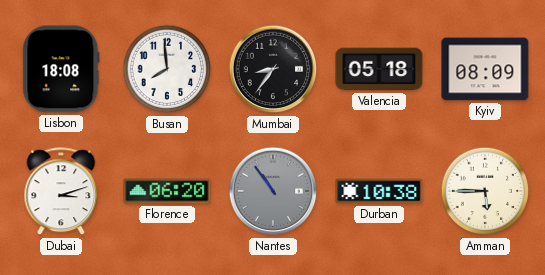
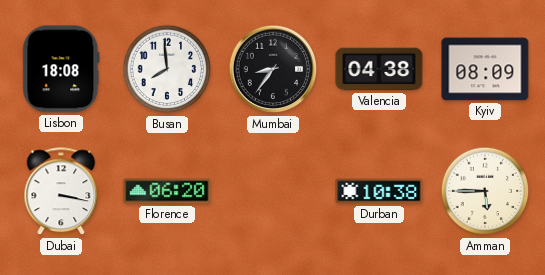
Valencia: 05:18 -> 04:38 (379, 69)
Dubai: 3:12 -> 3:17 (61, 192)
Nantes: 10:54 -> none (273, 191)
